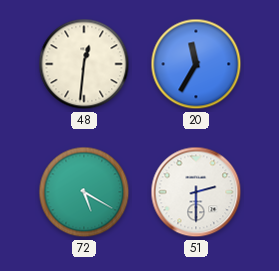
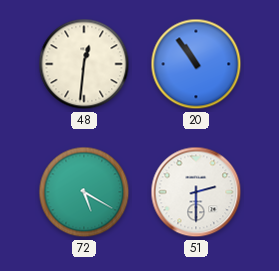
20: 11:35 -> 10:54 (196, 64)
